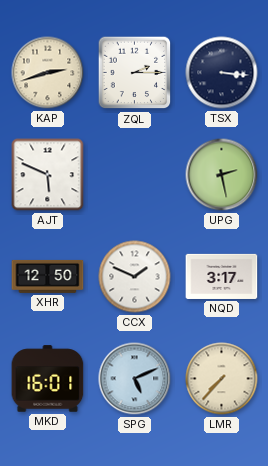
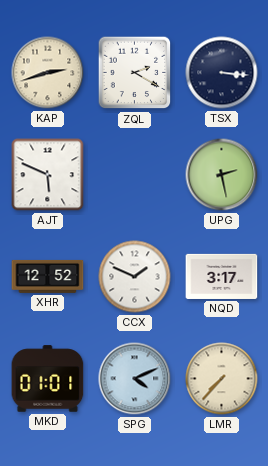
ZQL: 2:15 -> 2:20 (135, 73)
XHR: 12:50 -> 12:52 (48, 276)
MKD: 16:01 -> 01:01 (48, 379)
SPG: 5:11 -> 4:11 (135, 379)
